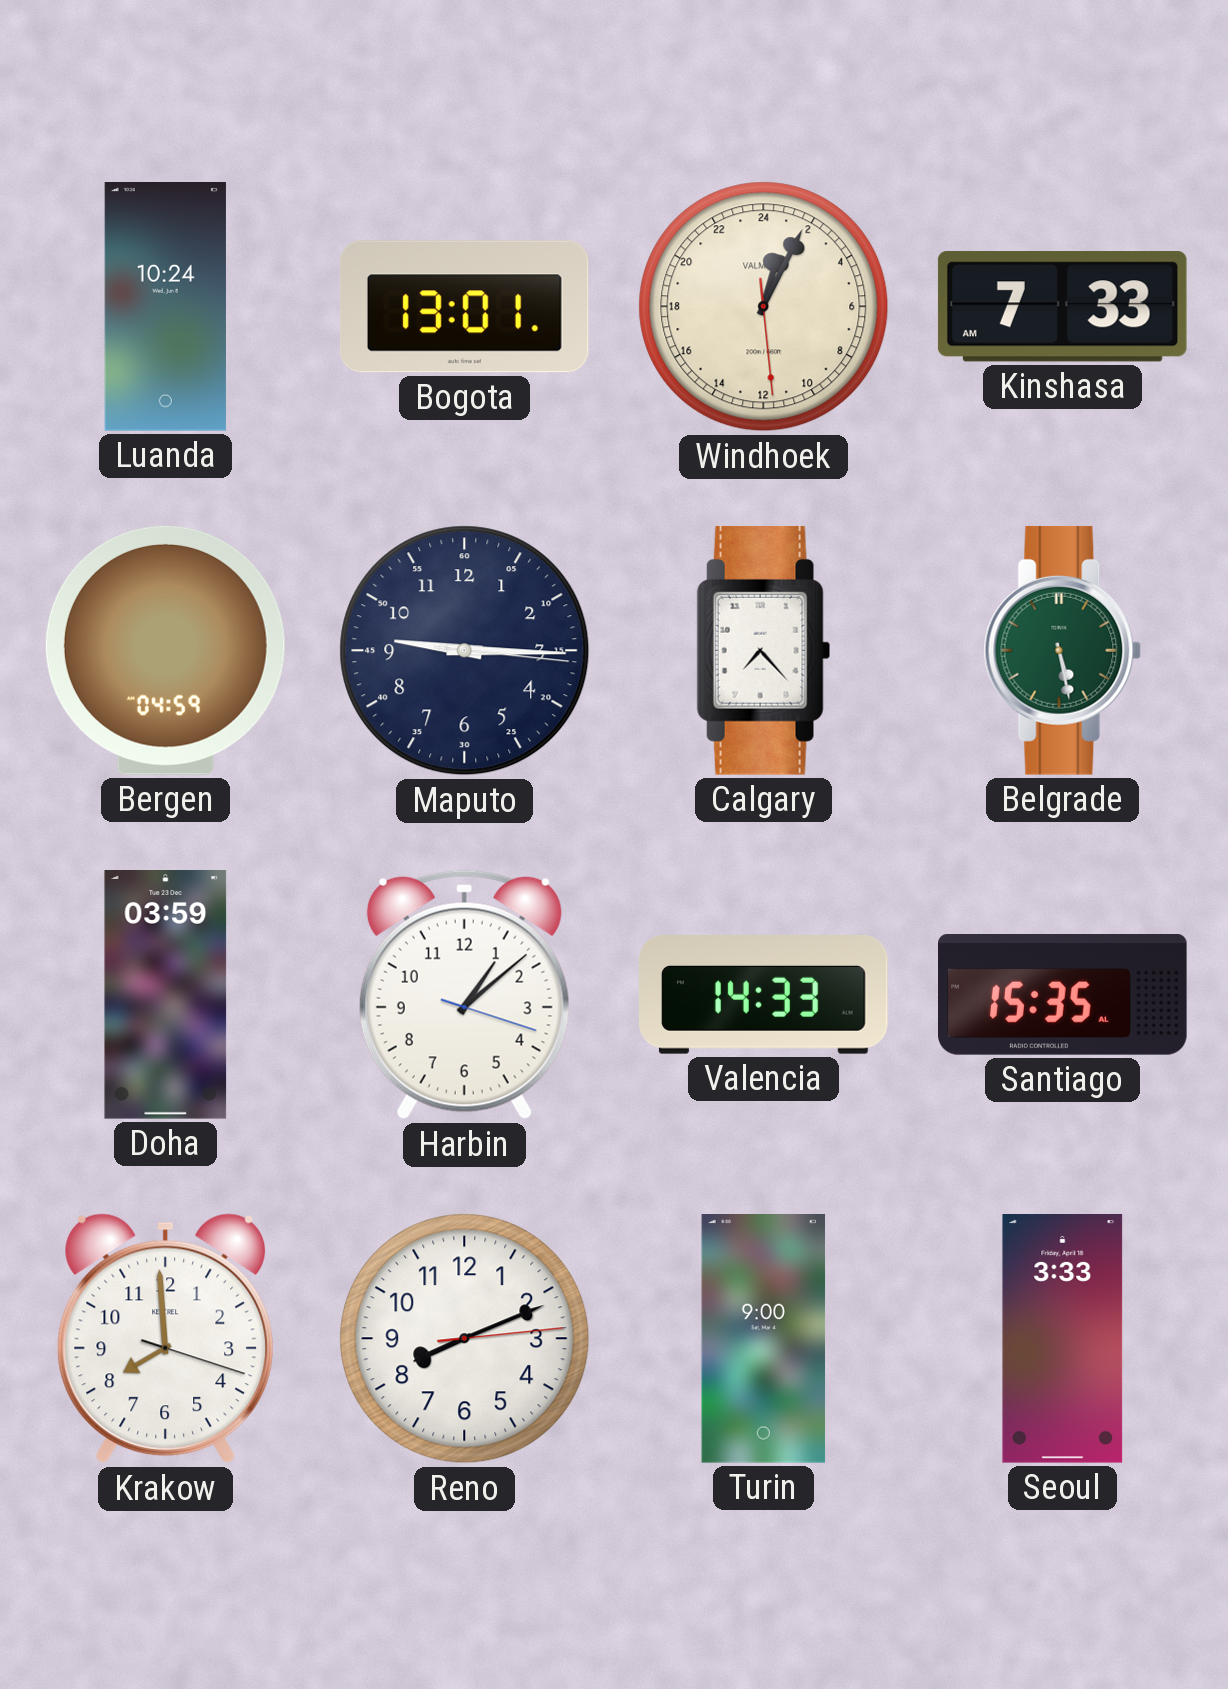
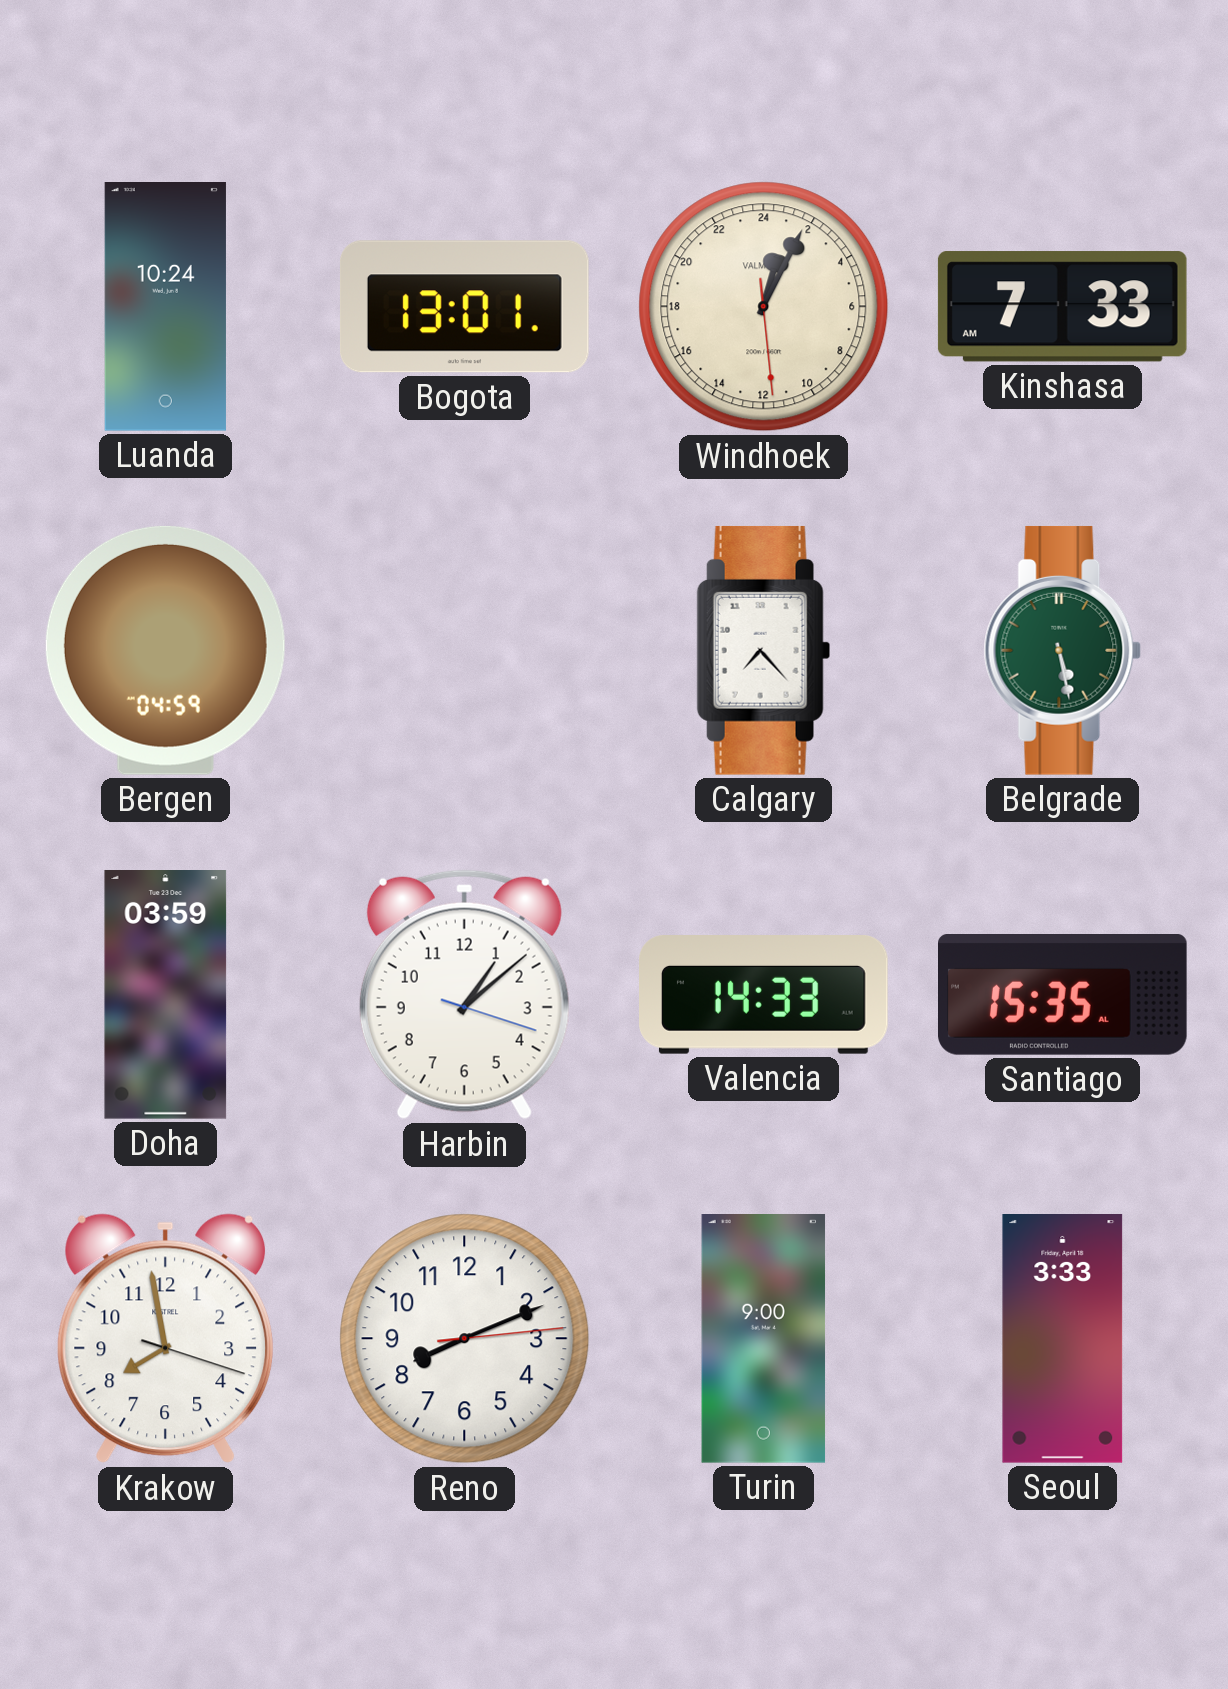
Maputo: 9:15 -> none (465, 651)
Krakow: 7:59 -> 7:58 (166, 1339)
